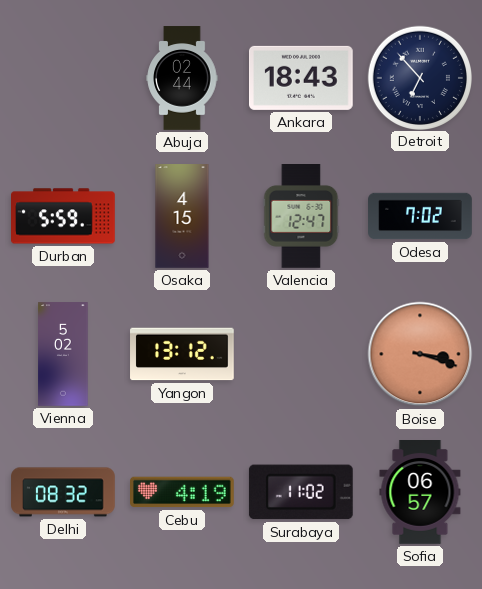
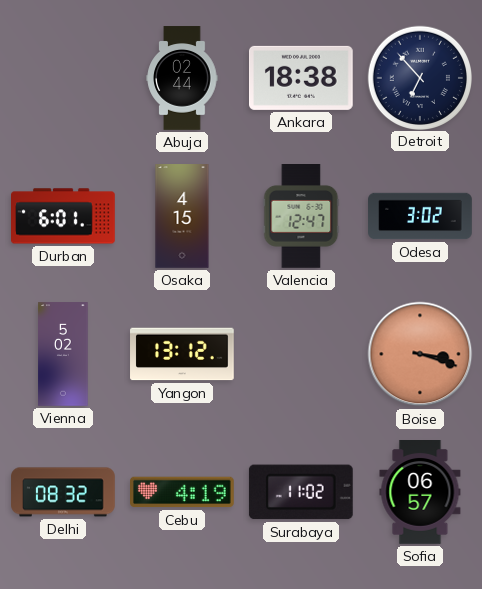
Ankara: 18:43 -> 18:38 (302, 78)
Durban: 5:59 -> 6:01 (63, 216)
Odesa: 7:02 -> 3:02 (420, 216)
